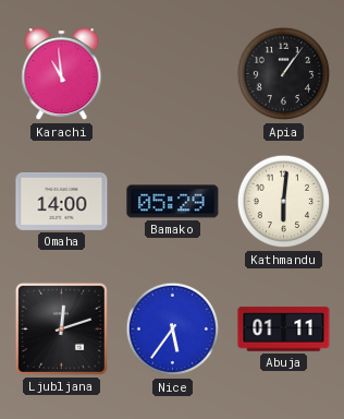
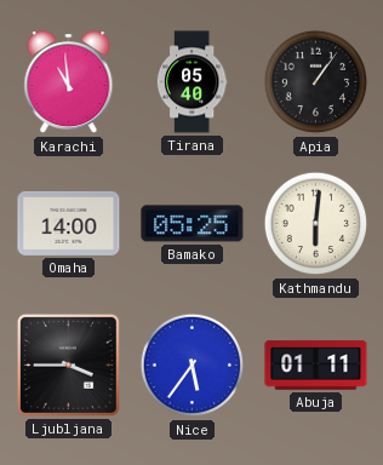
Tirana: none -> 05:40 (191, 82)
Bamako: 05:29 -> 05:25 (193, 224)
Ljubljana: 12:12 -> 3:45 (68, 364)
